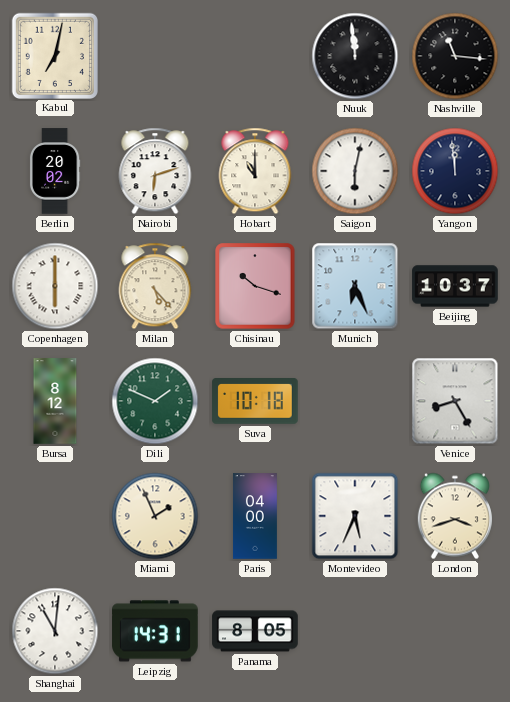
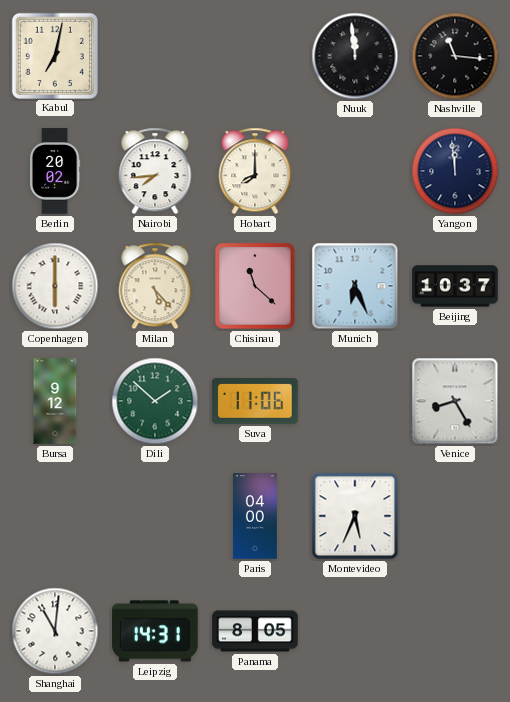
Nairobi: 6:12 -> 7:44 (155, 171)
Hobart: 11:00 -> 8:00 (255, 171)
Saigon: 6:02 -> none (355, 171)
Chisinau: 10:18 -> 11:22 (255, 286)
Bursa: 8:12 -> 9:12 (55, 401)
Dili: 1:49 -> 1:52 (155, 401)
Suva: 10:18 -> 11:06 (255, 402)
Miami: 1:56 -> none (155, 516)
London: 3:42 -> none (455, 516)
